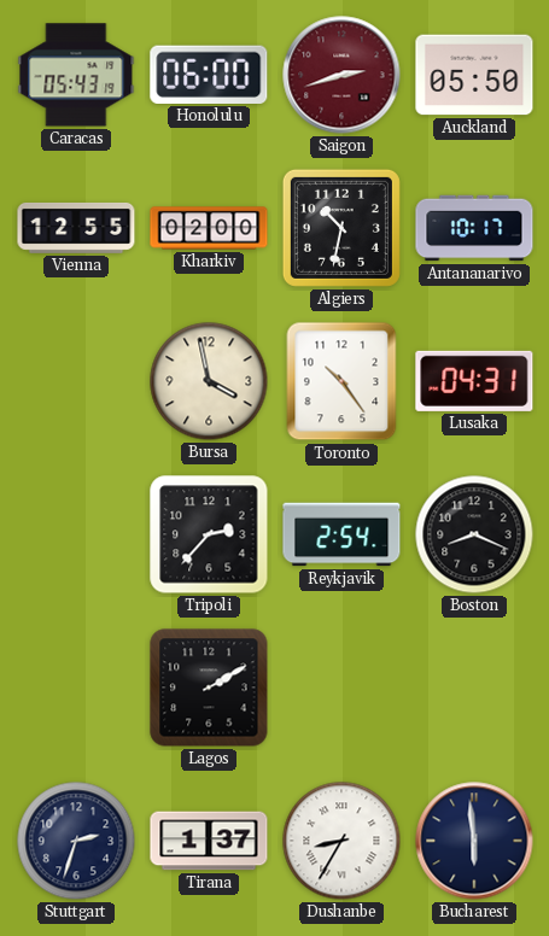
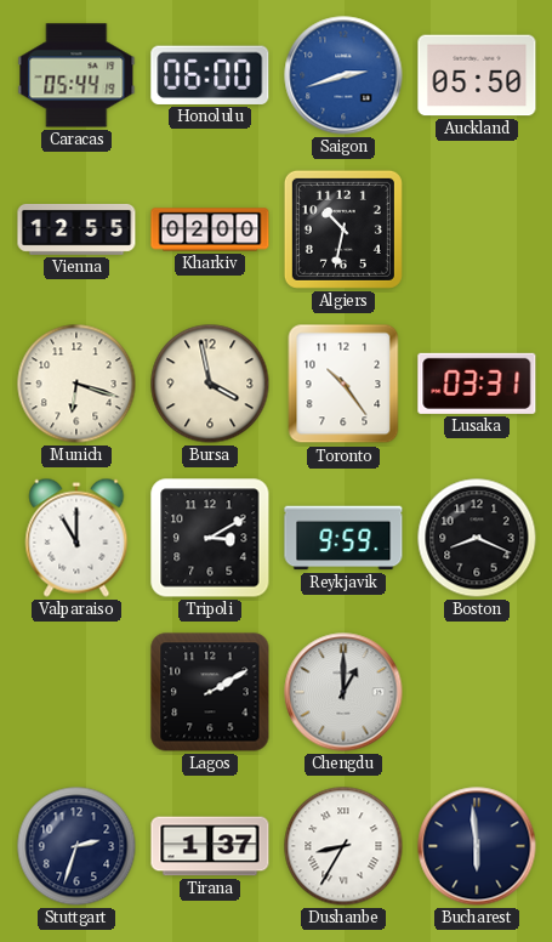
Caracas: 05:43 -> 05:44 (76, 75)
Saigon dial: burgundy -> blue (343, 75)
Antananarivo: 10:17 -> none (474, 228)
Munich: none -> 6:18 (76, 384)
Lusaka: 04:31 -> 03:31 (477, 384)
Valparaiso: none -> 11:00 (76, 538)
Tripoli: 2:37 -> 3:10 (210, 538)
Reykjavik: 2:54 -> 9:59 (343, 538)
Chengdu: none -> 1:00 (343, 692)
